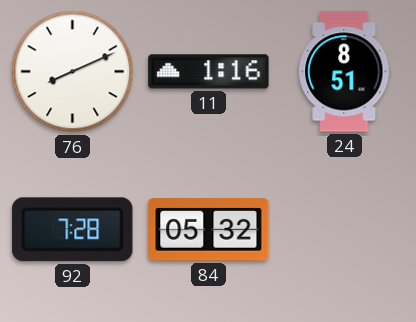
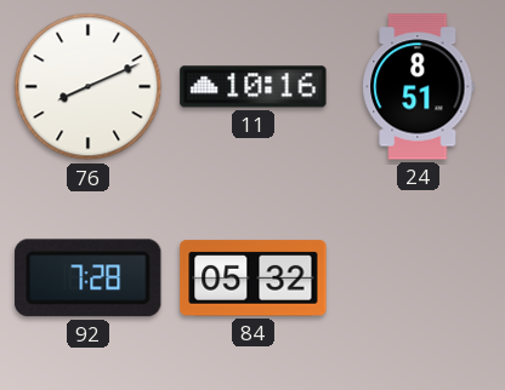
11: 1:16 -> 10:16 (254, 87)
